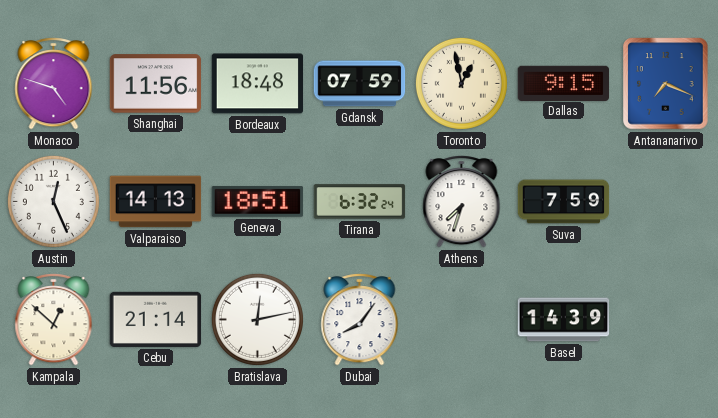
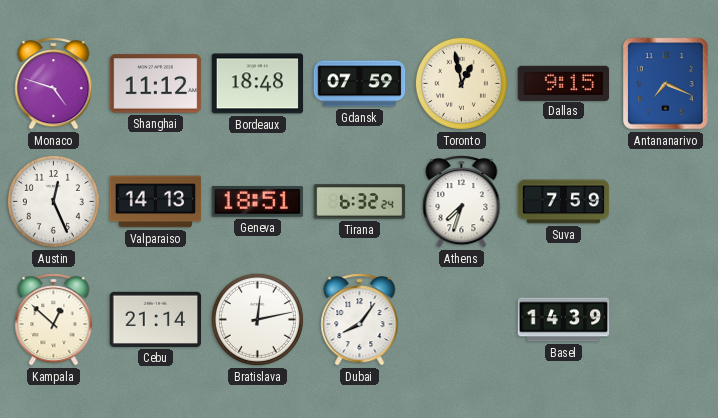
Shanghai: 11:56 -> 11:12 (156, 84)
